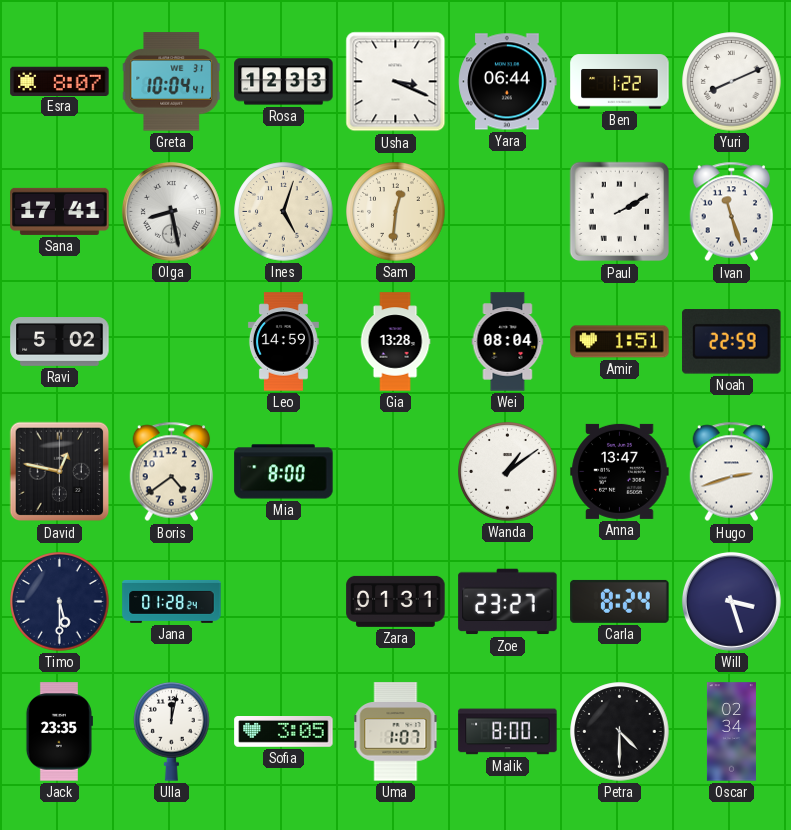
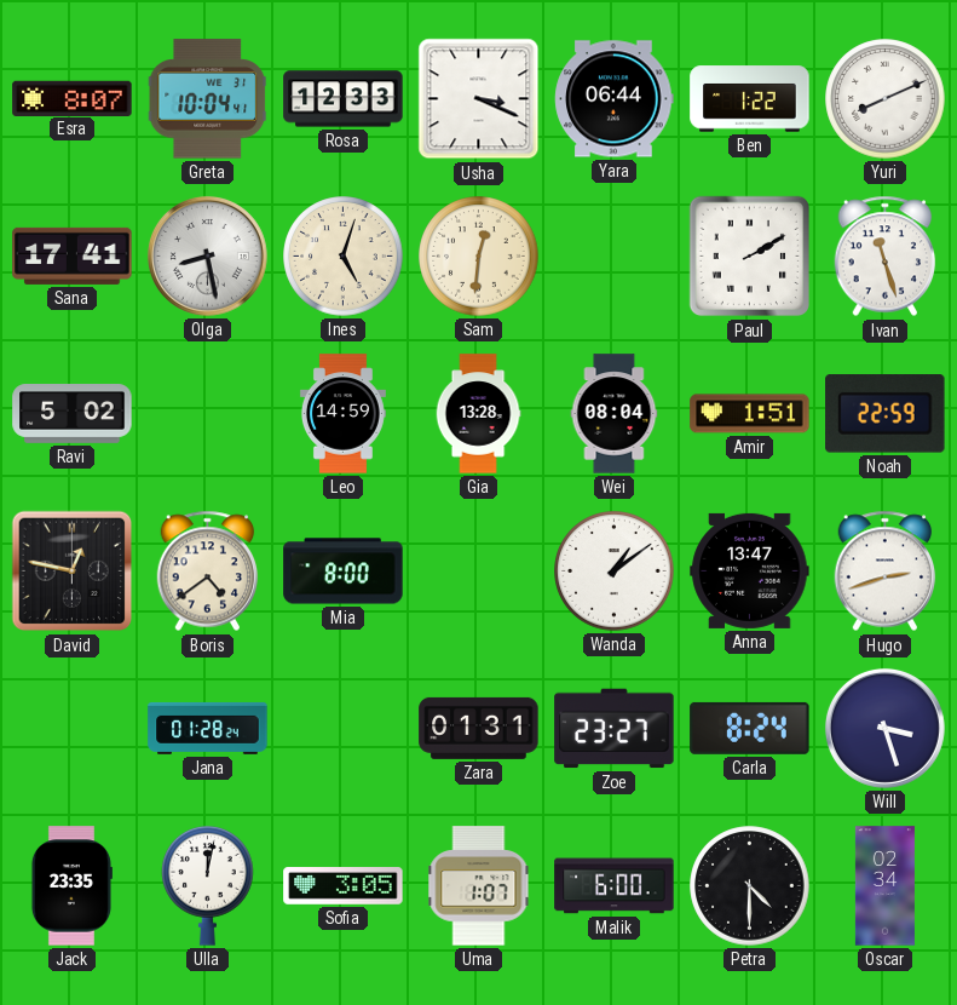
Timo: 5:30 -> none (60, 602)
Malik: 8:00 -> 6:00 (615, 886)
